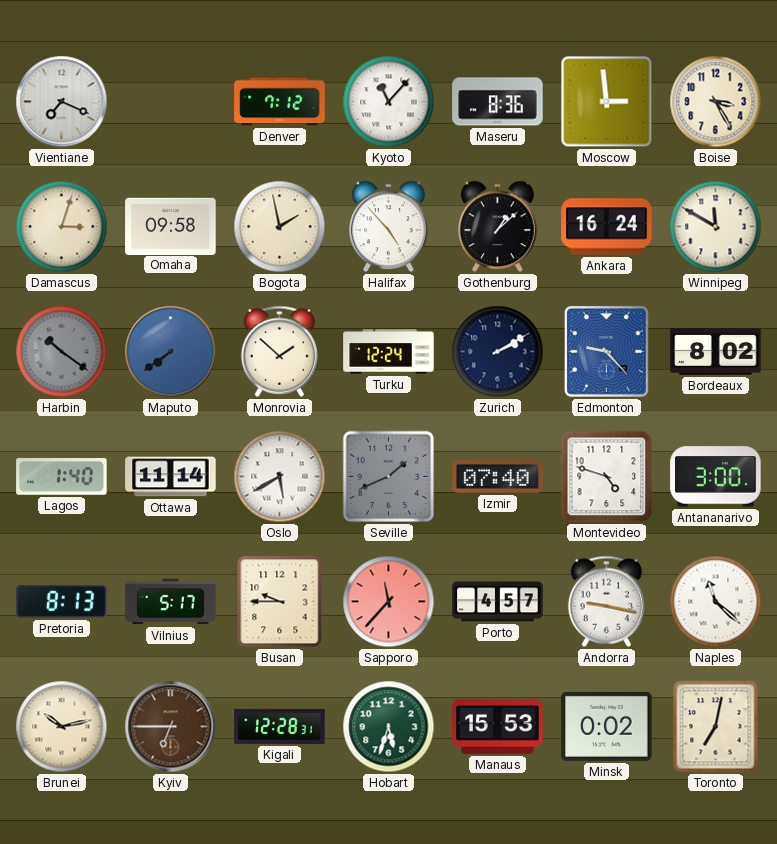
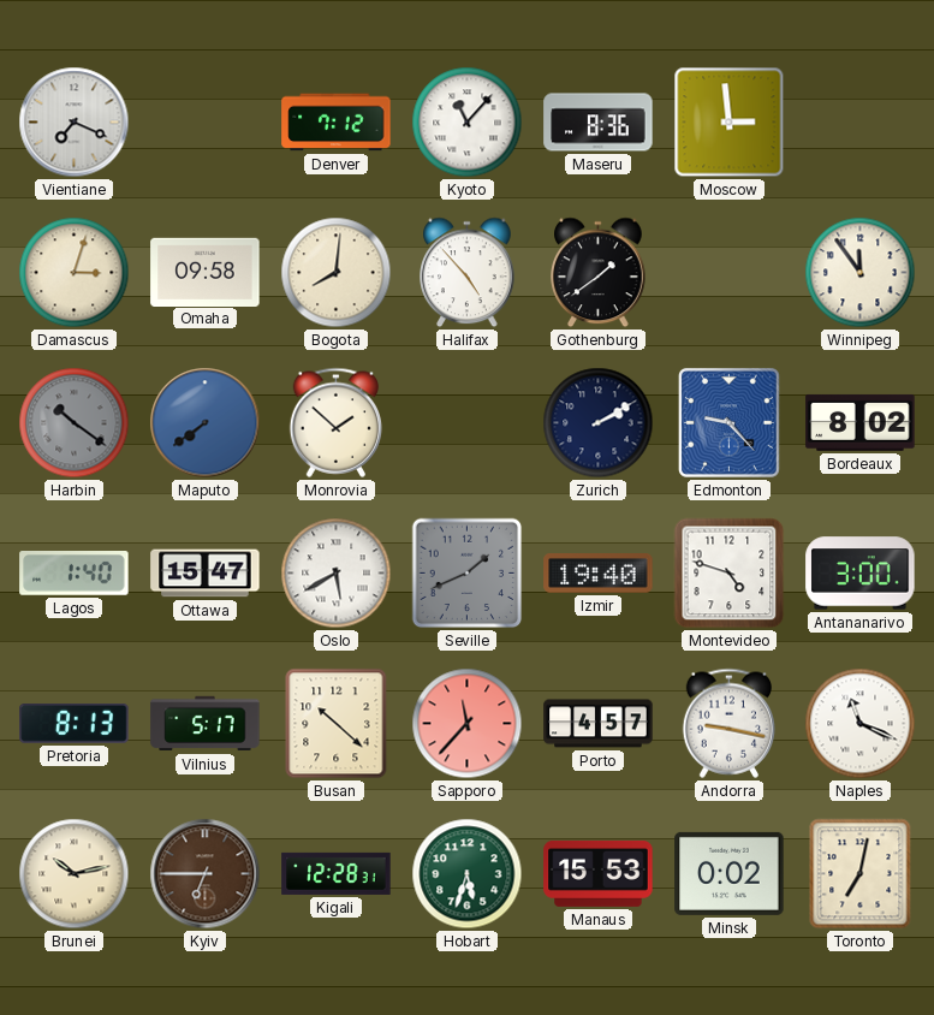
Boise: 3:25 -> none (716, 102)
Bogota: 1:58 -> 8:01 (337, 273)
Gothenburg: 1:08 -> 1:39 (599, 273)
Ankara: 16:24 -> none (607, 227)
Winnipeg: 11:50 -> 11:54 (861, 273)
Turku: 12:24 -> none (389, 352)
Ottawa: 11:14 -> 15:47 (206, 574)
Izmir: 07:40 -> 19:40 (599, 574)
Busan: 9:45 -> 10:22 (337, 724)
Naples: 11:22 -> 11:19 (861, 724)
